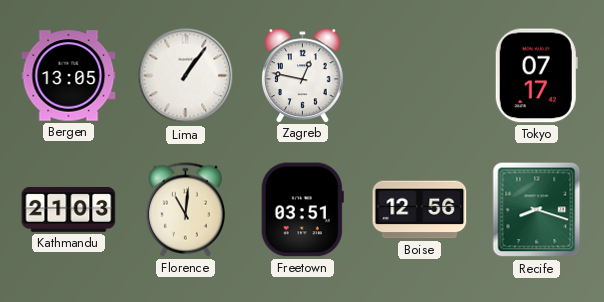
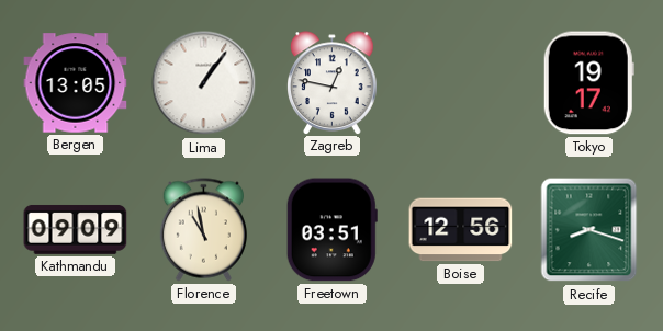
Tokyo: 07:17 -> 19:17 (588, 83)
Kathmandu: 21:03 -> 09:09 (76, 229)
Florence: 11:01 -> 10:58 (203, 230)
